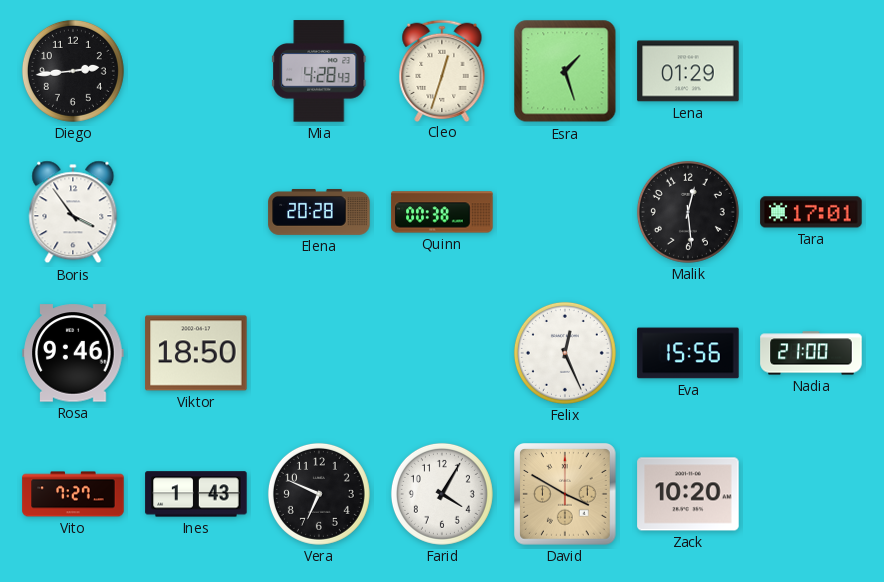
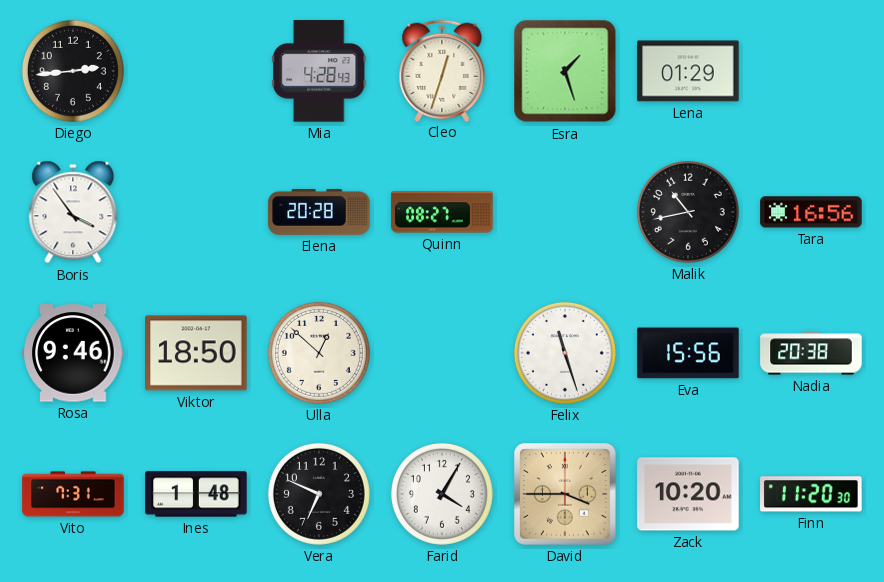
Quinn: 00:38 -> 08:27 (442, 212)
Malik: 12:29 -> 10:43 (688, 212)
Tara: 17:01 -> 16:56 (811, 212)
Ulla: none -> 12:52 (319, 353)
Felix: 12:26 -> 11:27 (565, 353)
Nadia: 21:00 -> 20:38 (811, 353)
Vito: 7:27 -> 7:31 (73, 494)
Ines: 1:43 -> 1:48 (196, 494)
David: 3:50 -> 3:45 (566, 495)
Finn: none -> 11:20 (811, 494)
